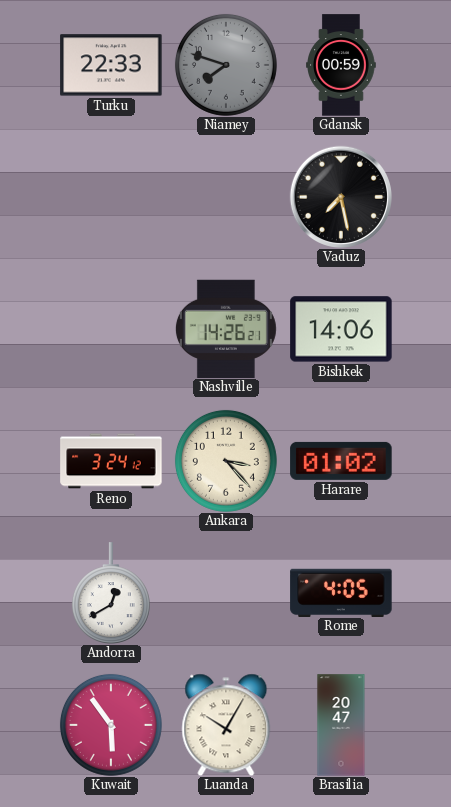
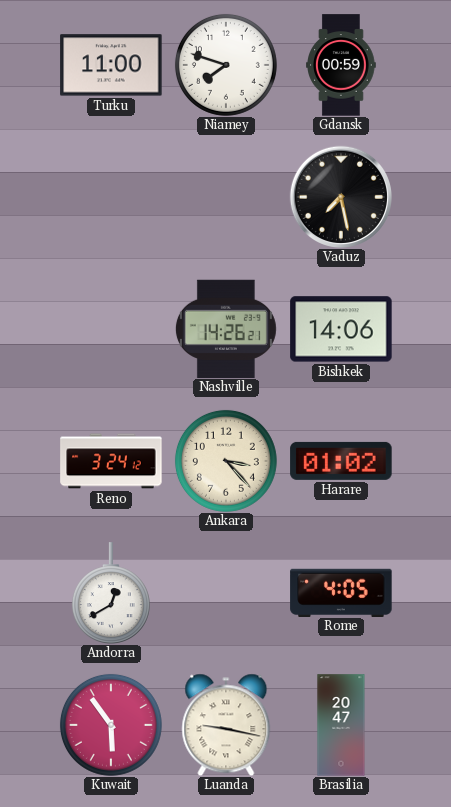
Turku: 22:33 -> 11:00 (111, 65)
Niamey dial: grey -> white (226, 65)
Luanda: 10:05 -> 9:17 (226, 725)
